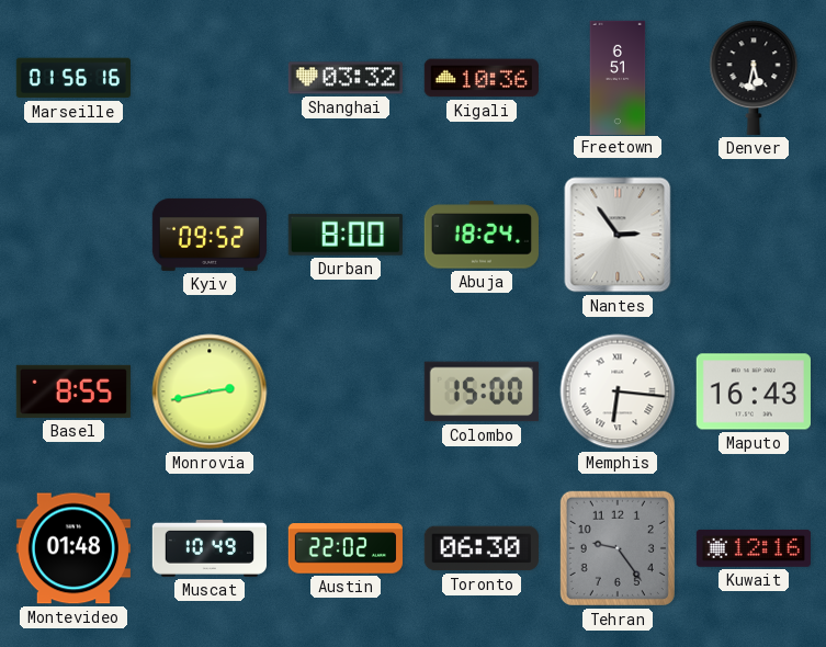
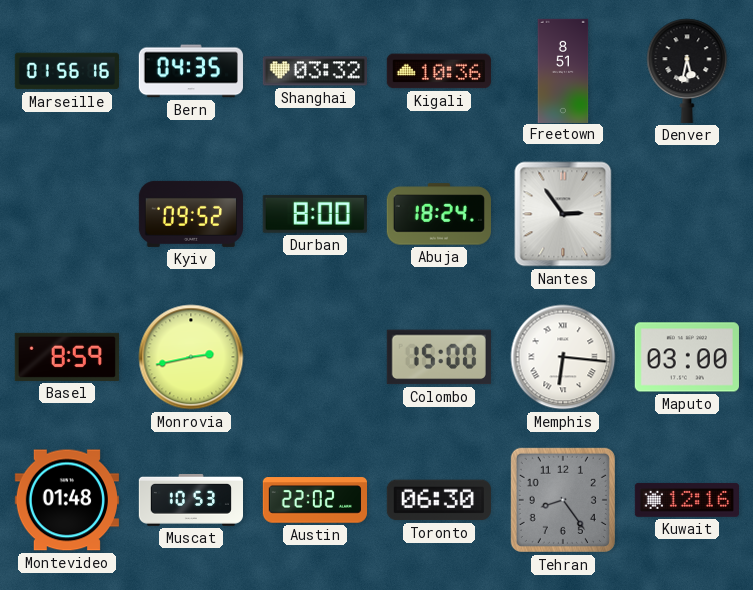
Bern: none -> 04:35 (191, 71)
Freetown: 6:51 -> 8:51 (563, 70)
Basel: 8:55 -> 8:59 (67, 357)
Maputo: 16:43 -> 03:00 (687, 357)
Muscat: 10:49 -> 10:53 (190, 500)
Tehran: 9:24 -> 8:24 (563, 500)
